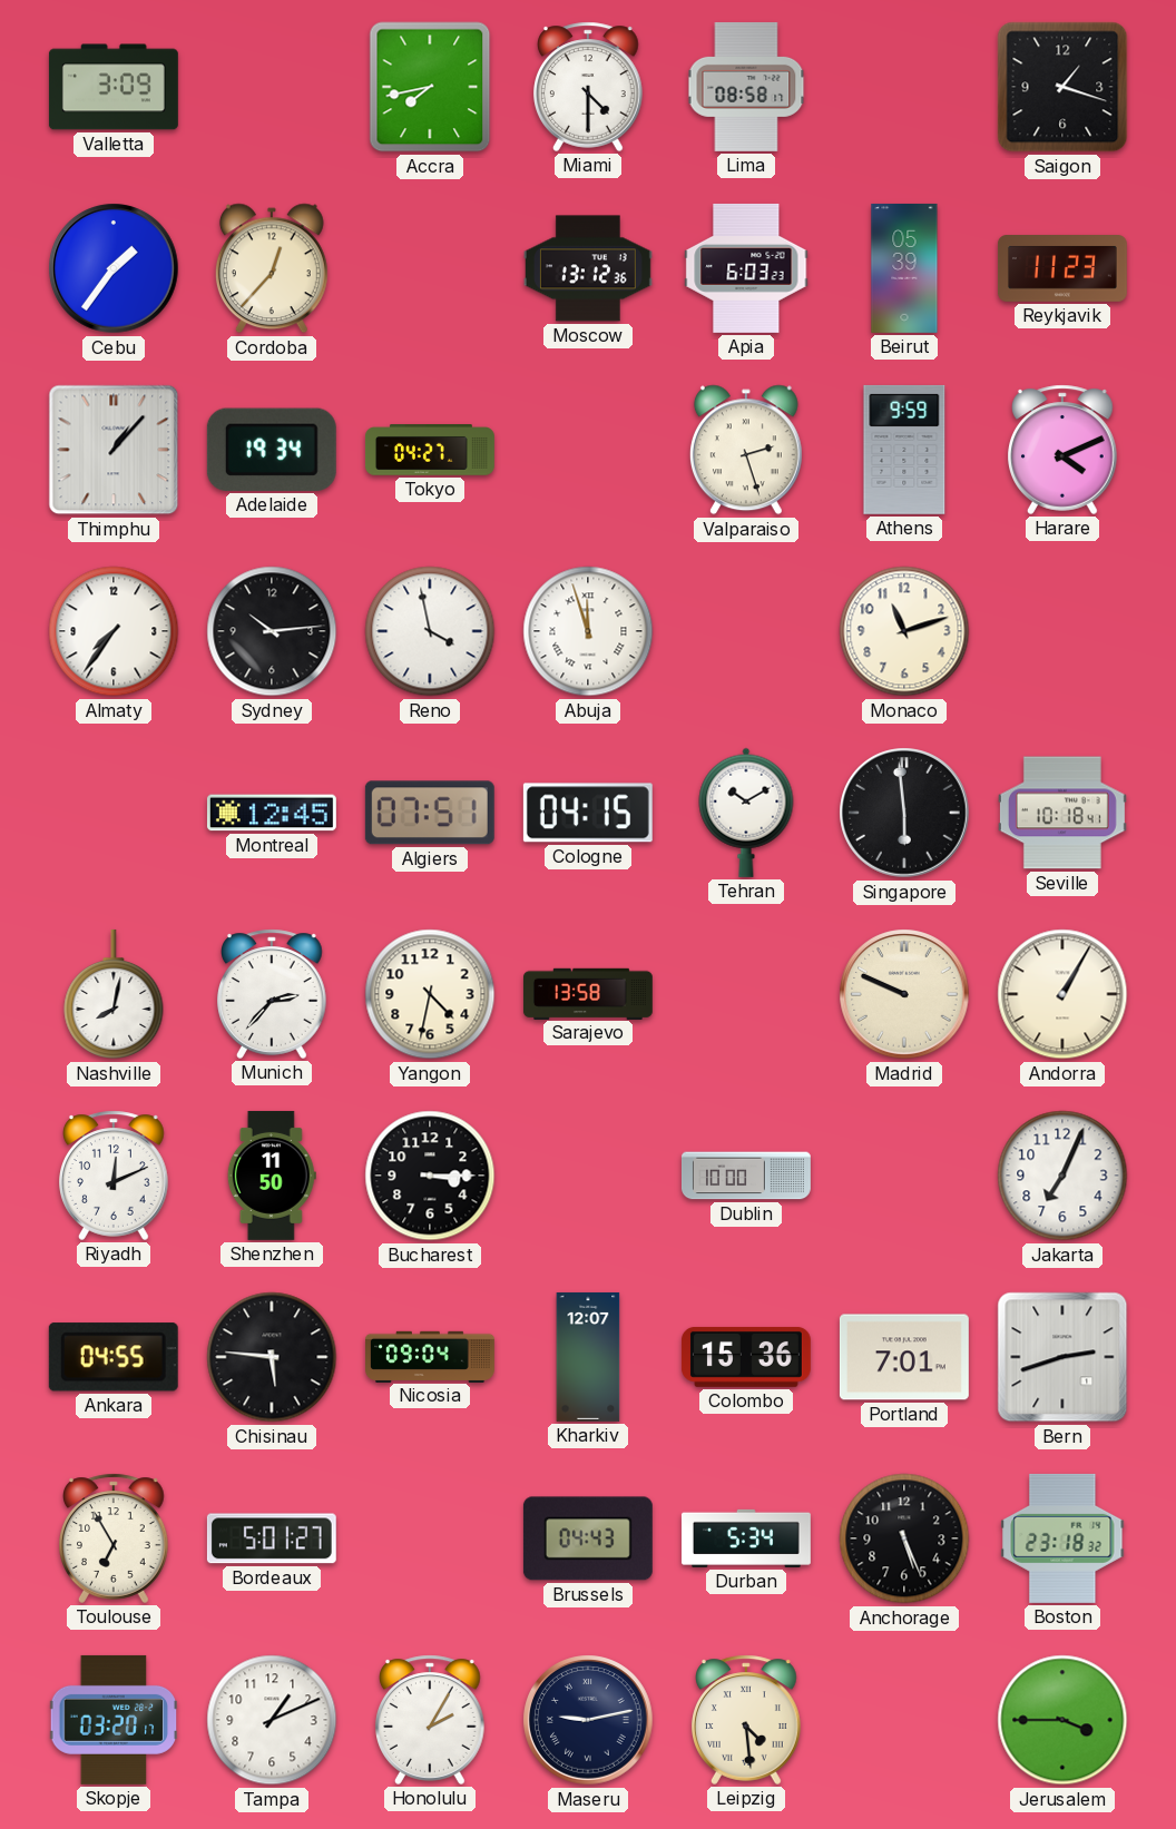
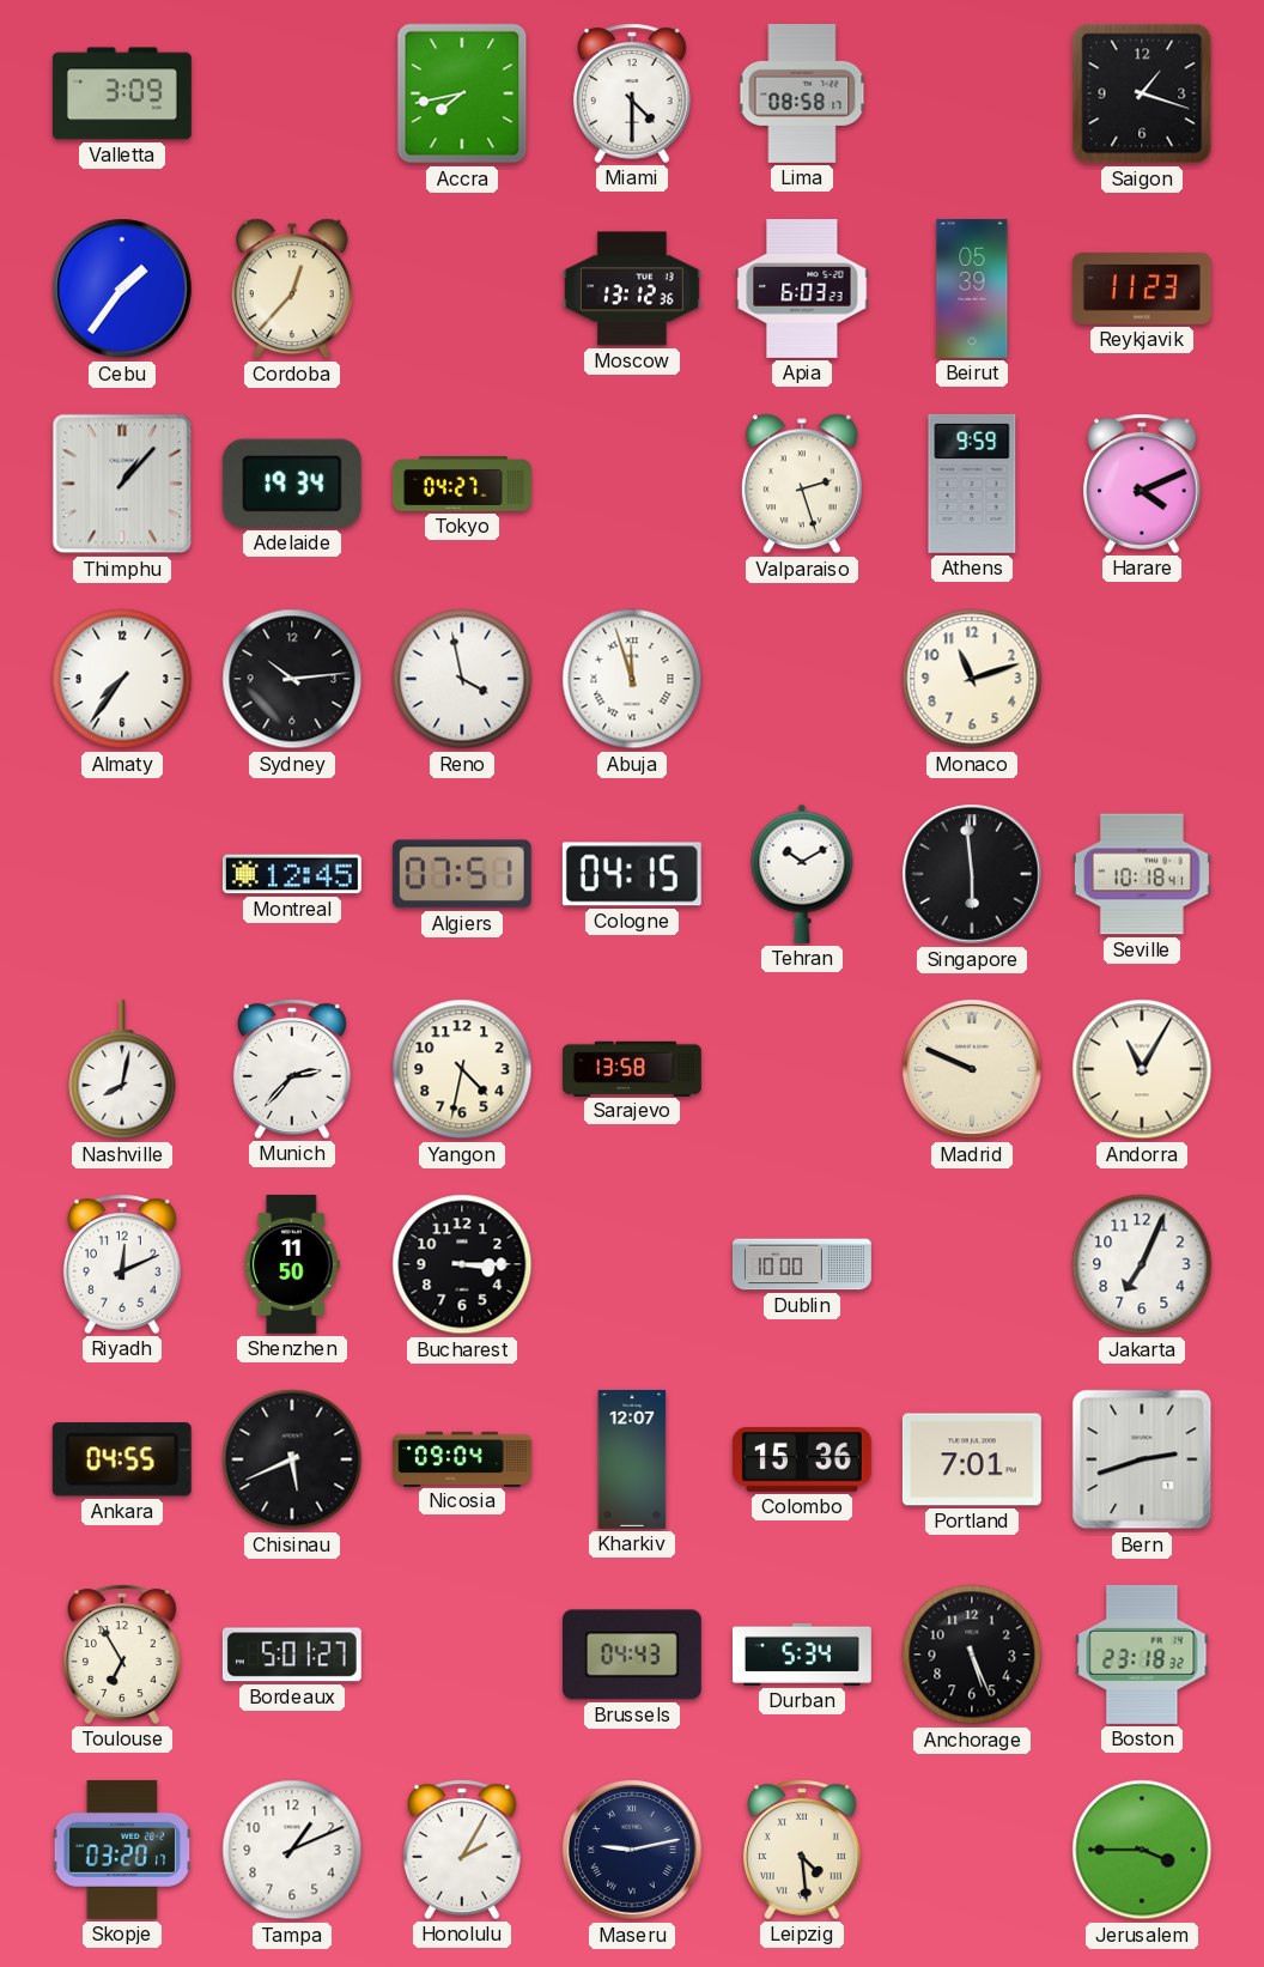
Andorra: 1:05 -> 11:05 (1142, 1069)
Chisinau: 5:46 -> 5:41 (292, 1459)
